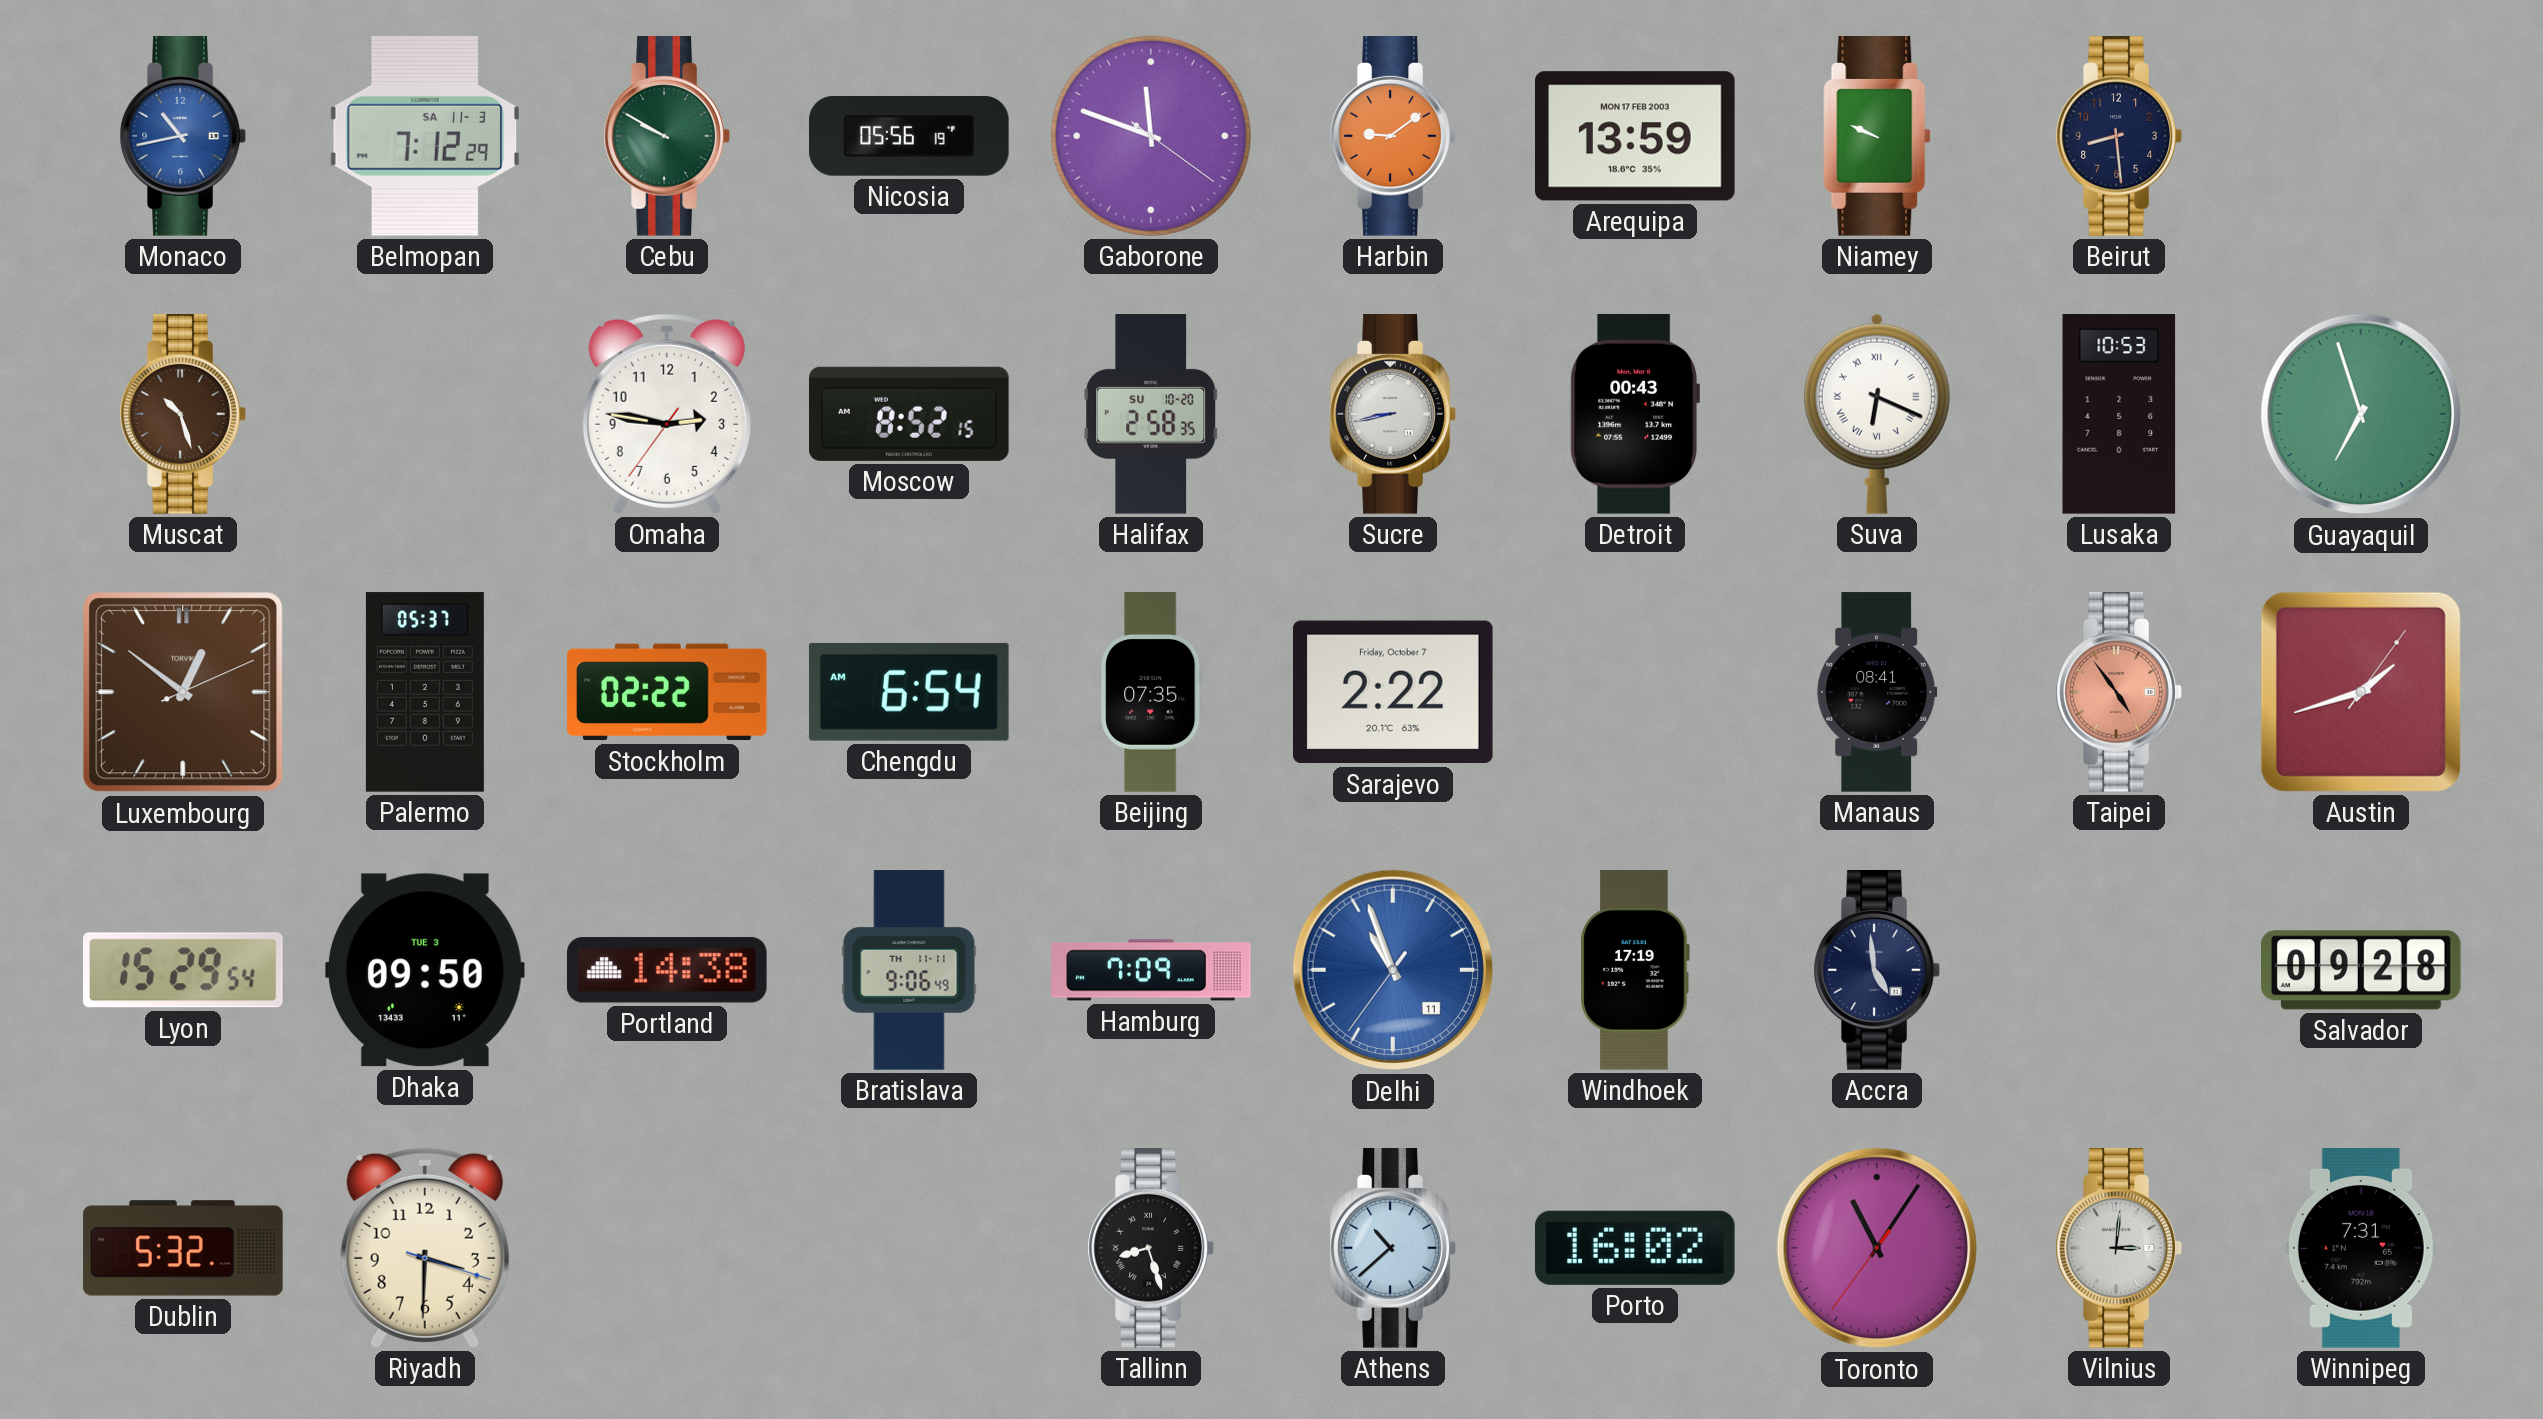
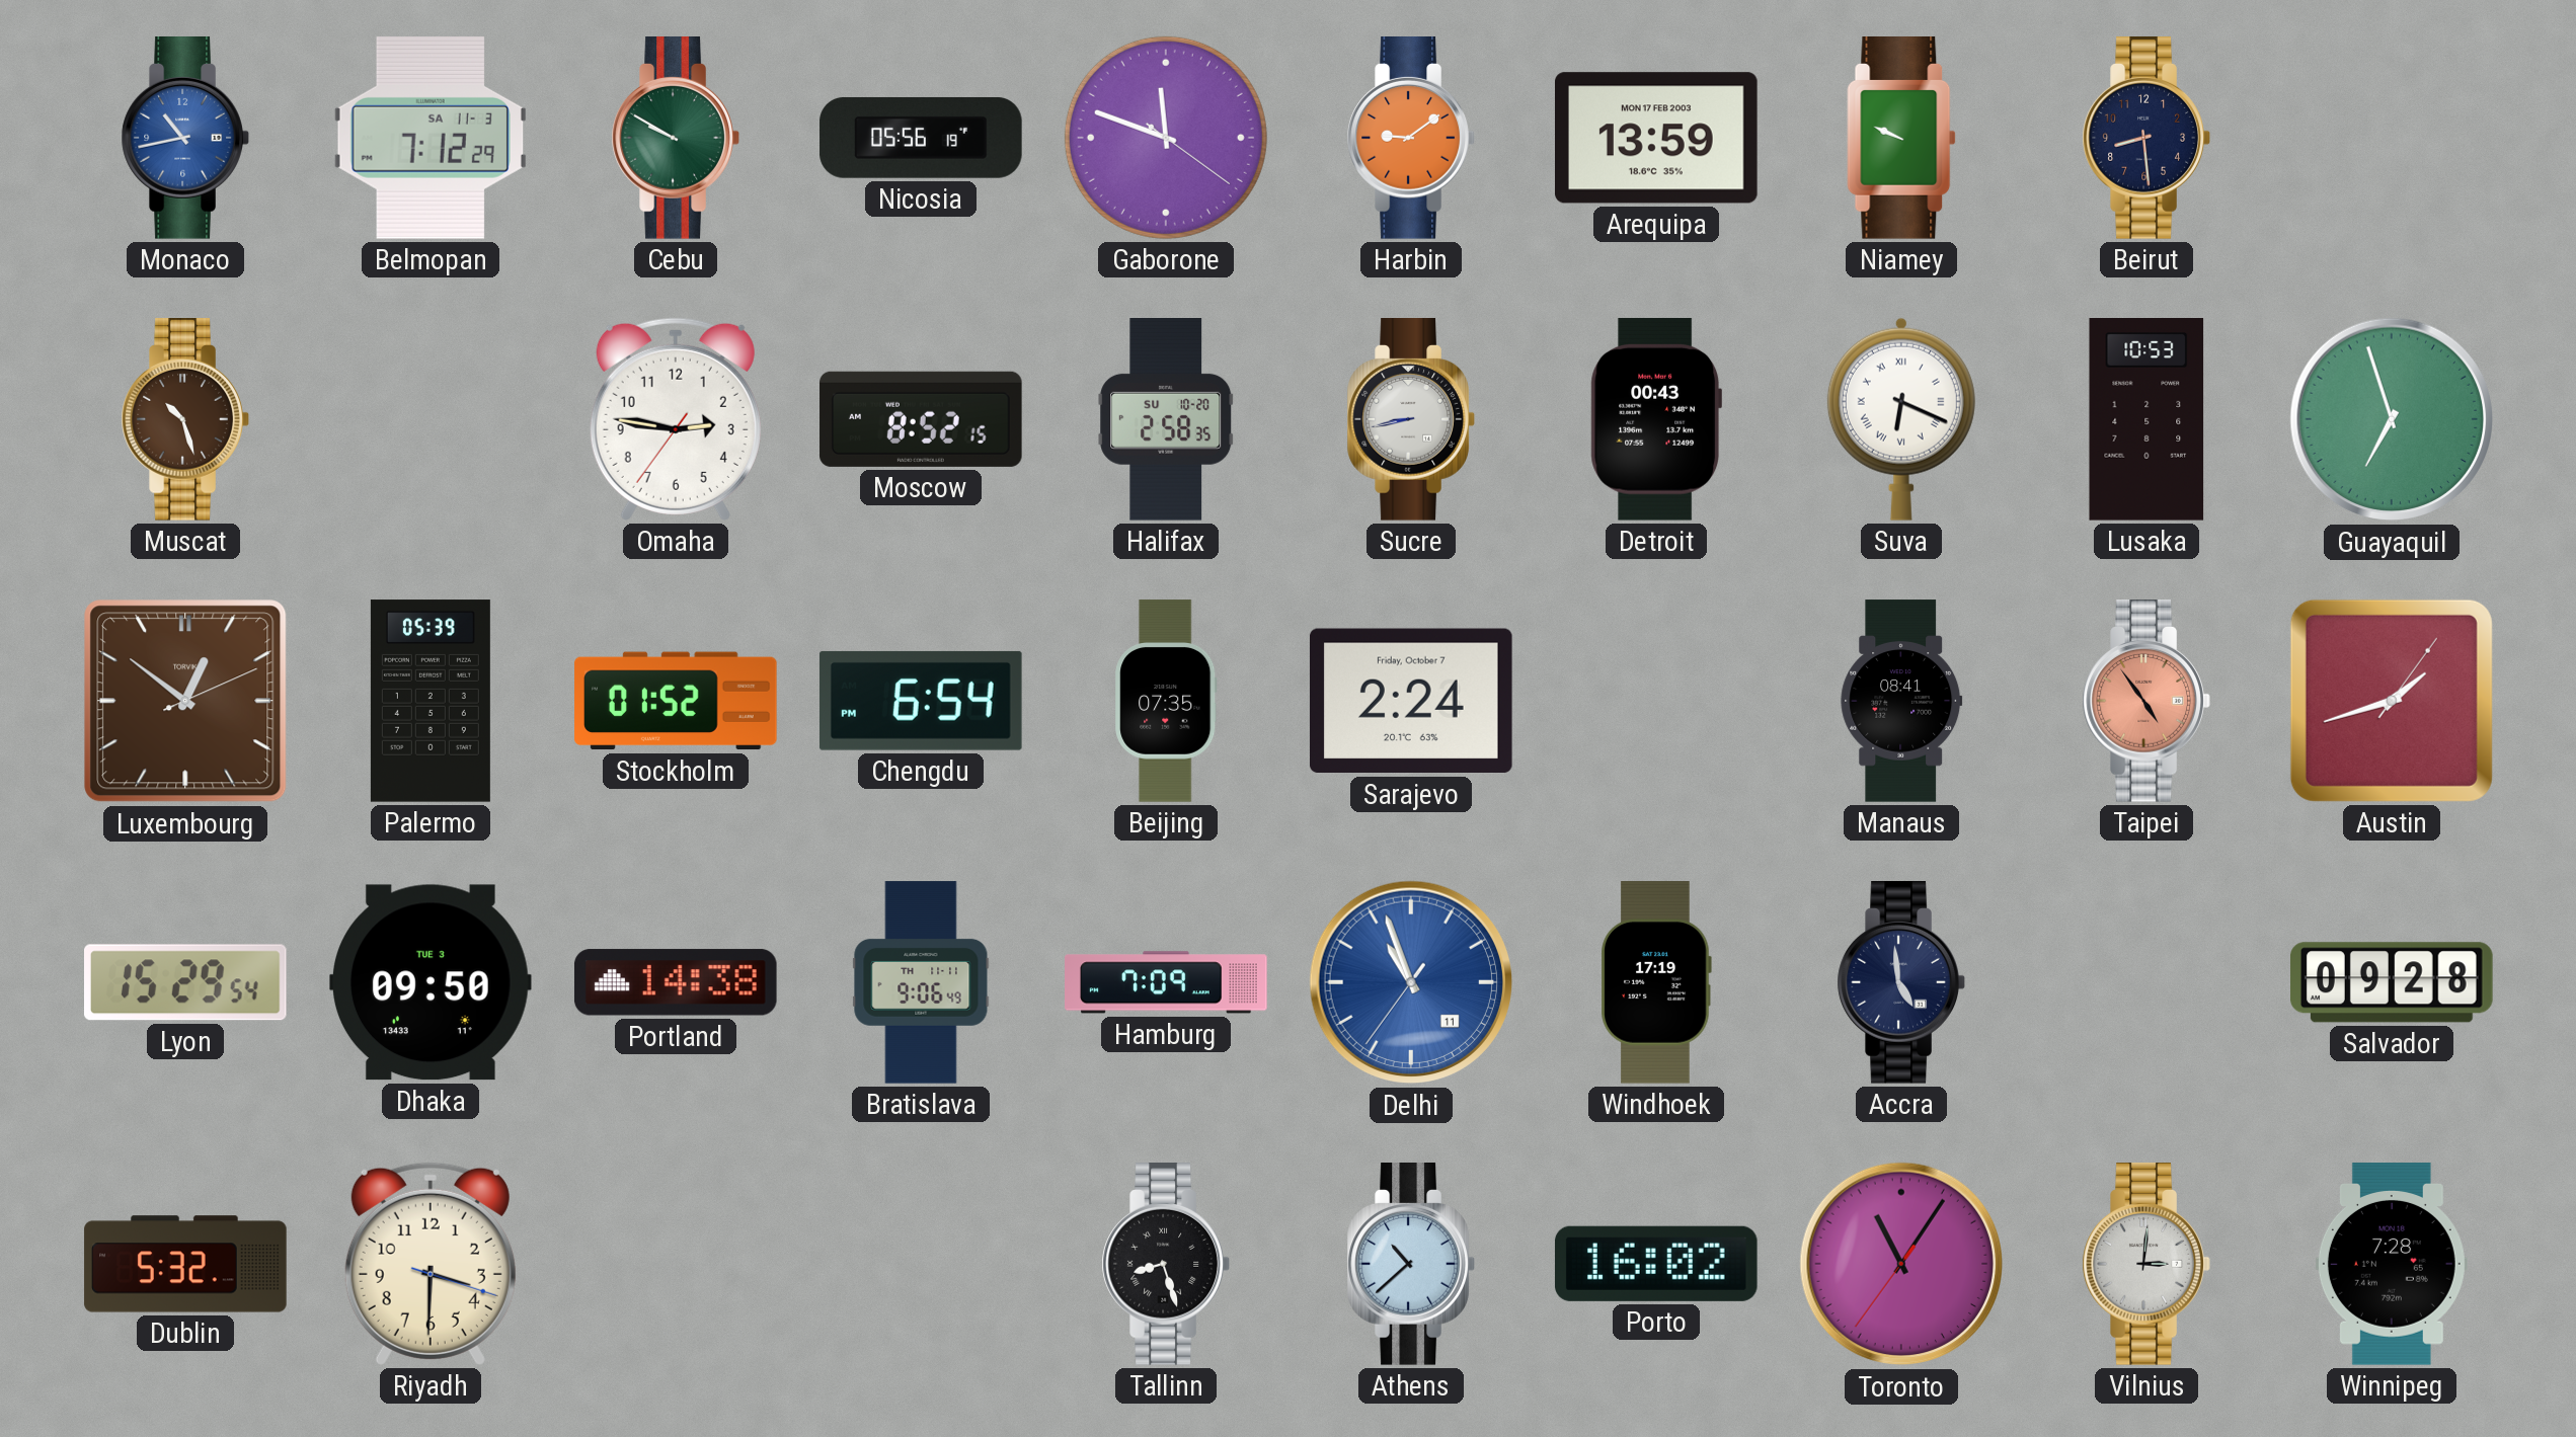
Palermo: 05:37 -> 05:39 (431, 701)
Stockholm: 02:22 -> 01:52 (676, 701)
Chengdu: 6:54 AM -> 6:54 PM (921, 701)
Sarajevo: 2:22 -> 2:24 (1411, 701)
Winnipeg: 7:31 -> 7:28 (2392, 1264)
